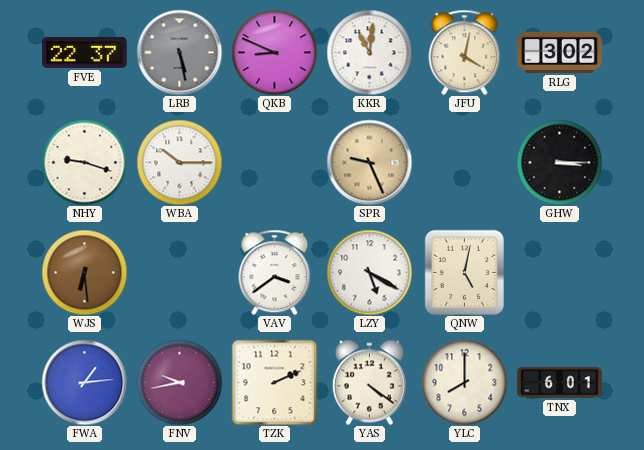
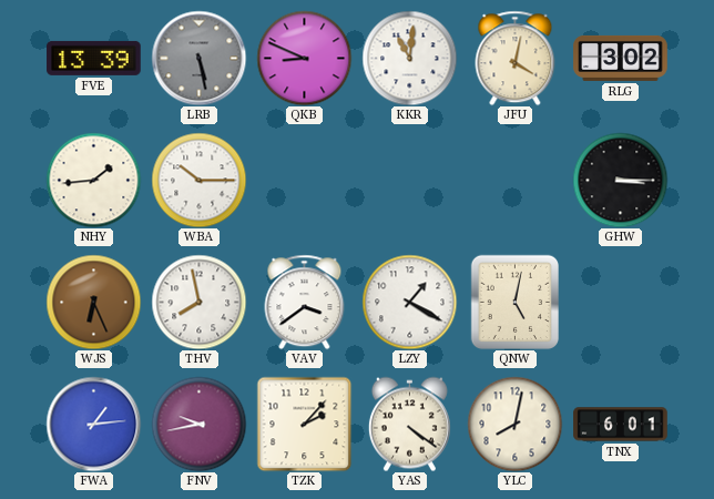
FVE: 22:37 -> 13:39 (94, 58)
NHY: 9:18 -> 1:44 (93, 180)
SPR: 9:26 -> none (369, 162)
WJS: 6:29 -> 6:26 (93, 302)
THV: none -> 7:58 (198, 302)
LZY: 5:20 -> 1:20 (409, 302)
TZK: 2:11 -> 2:07 (304, 424)
YLC: 8:00 -> 8:02 (514, 424)
